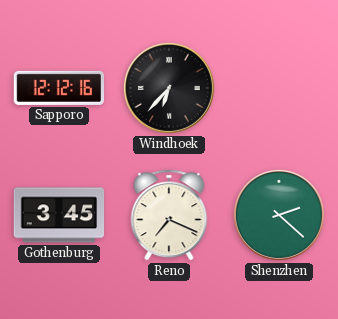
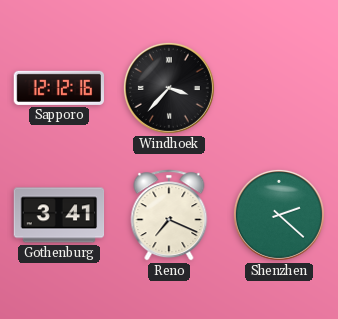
Windhoek: 6:37 -> 3:37 (169, 88)
Gothenburg: 3:45 -> 3:41 (59, 215)
